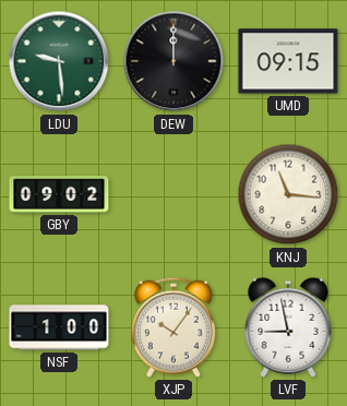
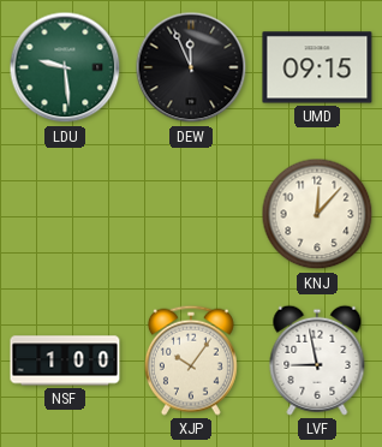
DEW: 12:00 -> 11:56 (191, 67)
GBY: 09:02 -> none (59, 194)
KNJ: 11:16 -> 12:07 (317, 214)
